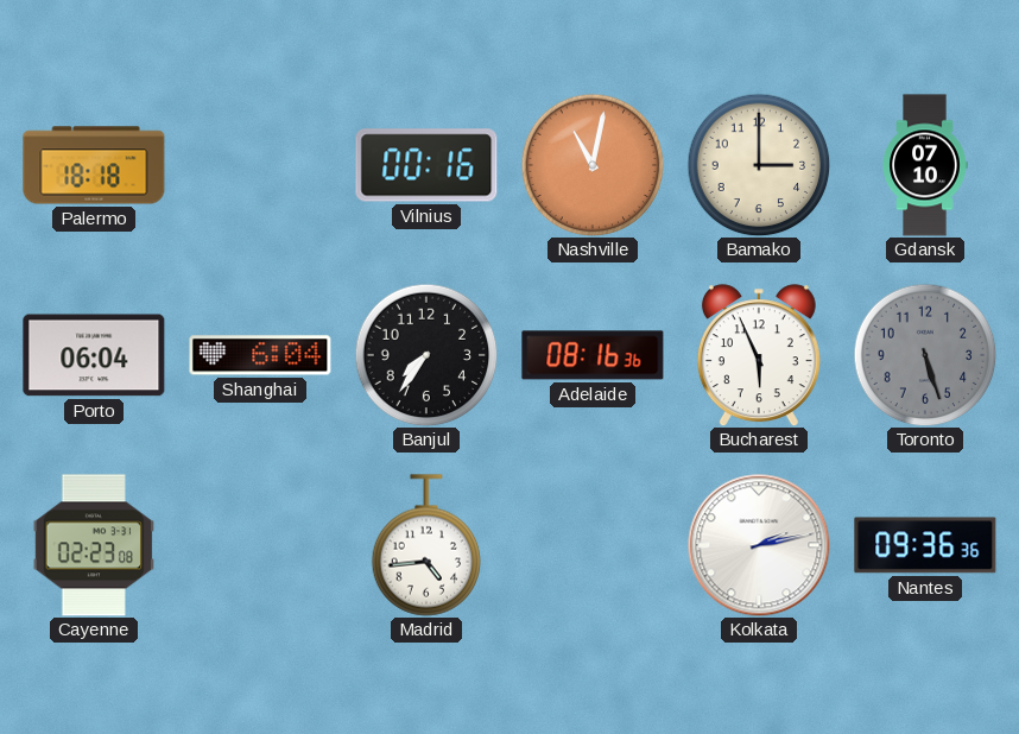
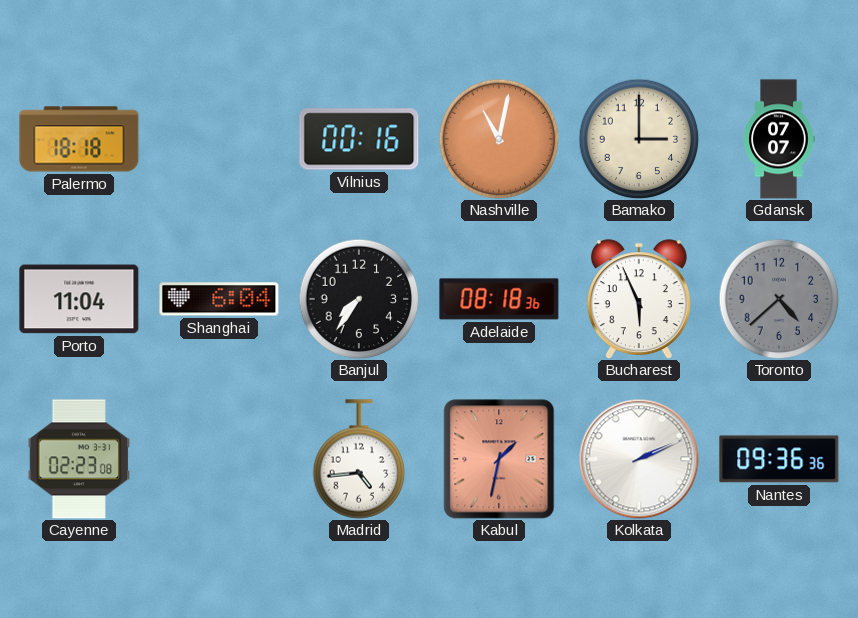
Gdansk: 07:10 -> 07:07 (779, 139)
Porto: 06:04 -> 11:04 (79, 299)
Adelaide: 08:16 -> 08:18 (499, 299)
Toronto: 5:27 -> 4:38 (779, 299)
Kabul: none -> 1:32 (499, 459)
Kolkata: 2:13 -> 2:11 (639, 459)
